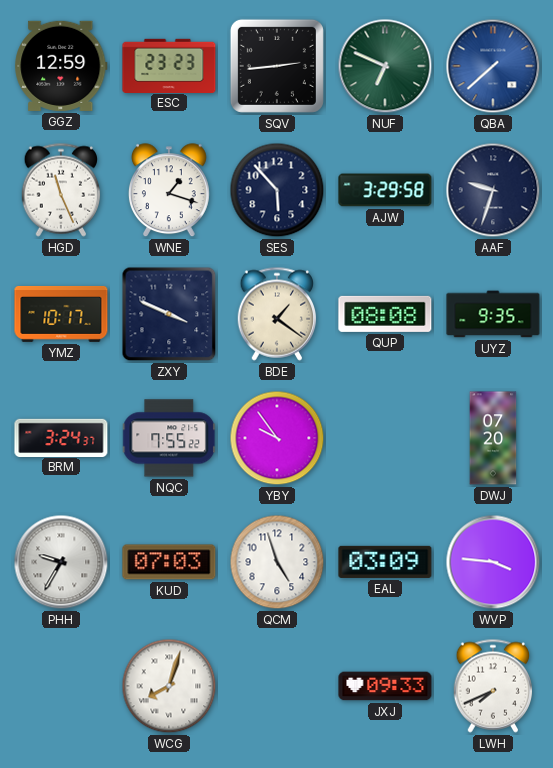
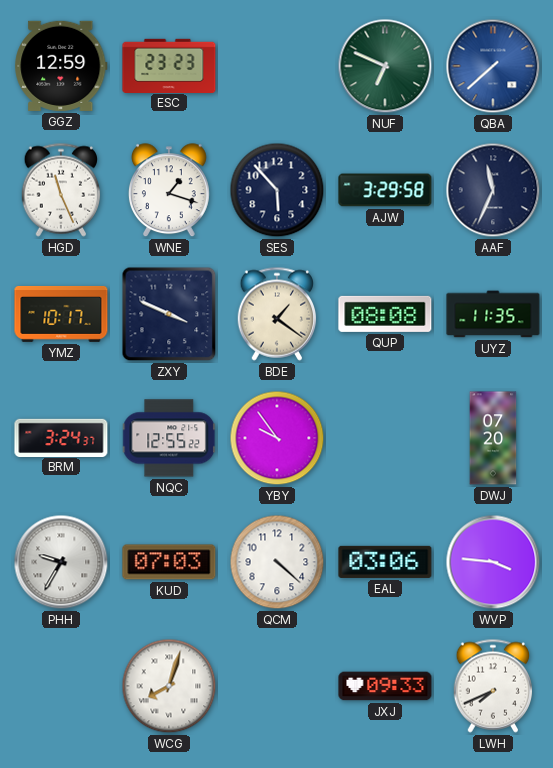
SQV: 2:44 -> none (277, 66)
AAF: 9:33 -> 11:34 (493, 190)
UYZ: 9:35 -> 11:35 (493, 314)
NQC: 7:55 -> 12:55 (170, 438)
QCM: 4:57 -> 4:22 (277, 562)
EAL: 03:09 -> 03:06 (385, 562)
